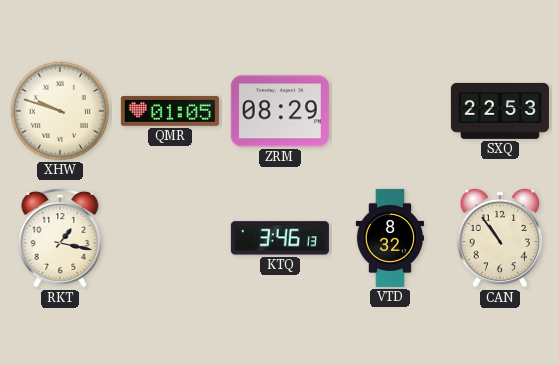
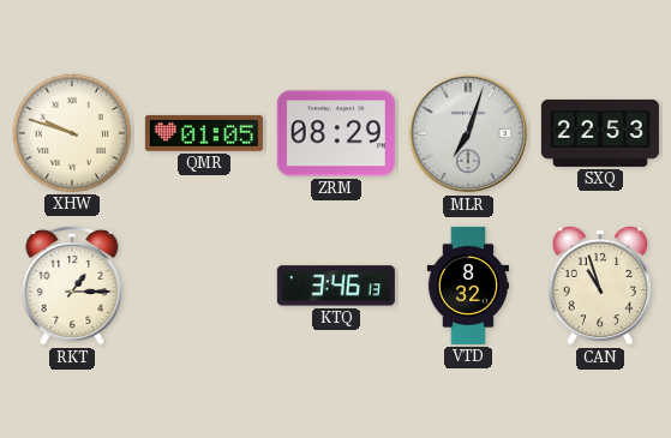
MLR: none -> 7:03 (468, 133)
RKT: 1:17 -> 1:15 (72, 286)
CAN: 10:54 -> 10:57 (599, 286)
